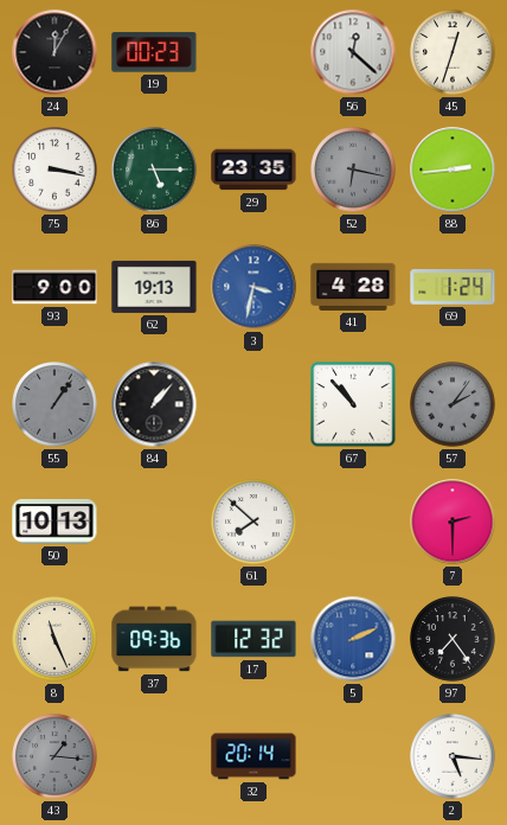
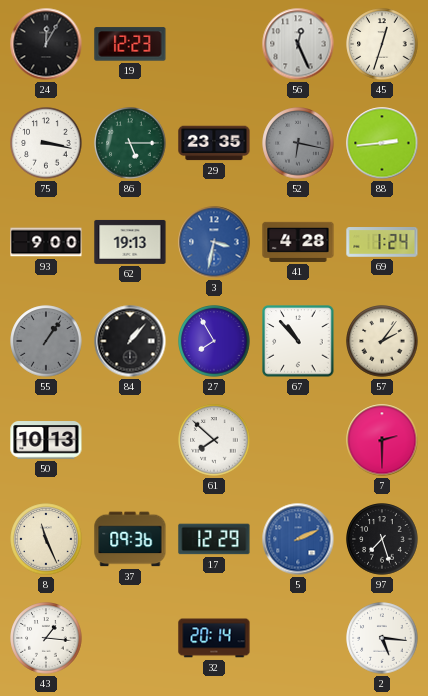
19: 00:23 -> 12:23 (130, 44)
56: 12:22 -> 12:26 (298, 44)
27: none -> 7:55 (214, 341)
57 dial: grey -> cream (382, 341)
17: 12:32 -> 12:29 (214, 539)
97: 7:24 -> 7:27 (382, 539)
43 dial: grey -> white (46, 638)
